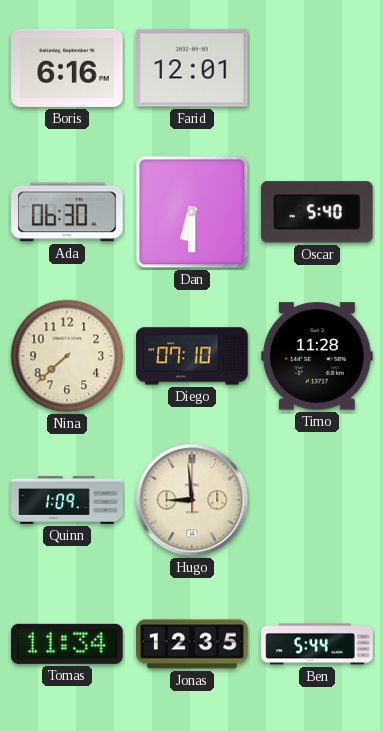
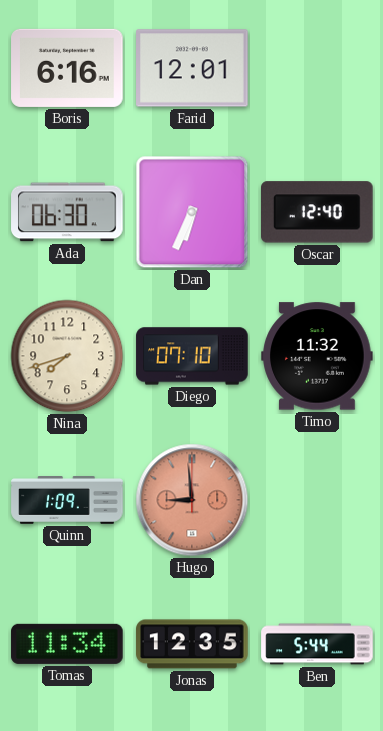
Dan: 6:30 -> 6:34 (192, 212)
Oscar: 5:40 -> 12:40 (318, 212)
Nina: 7:38 -> 7:42 (67, 356)
Timo: 11:28 -> 11:32 (317, 356)
Hugo dial: cream -> salmon (192, 500)
